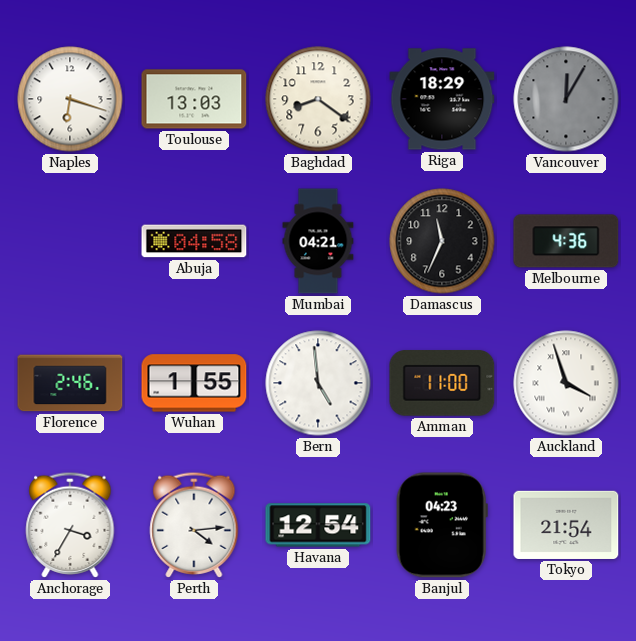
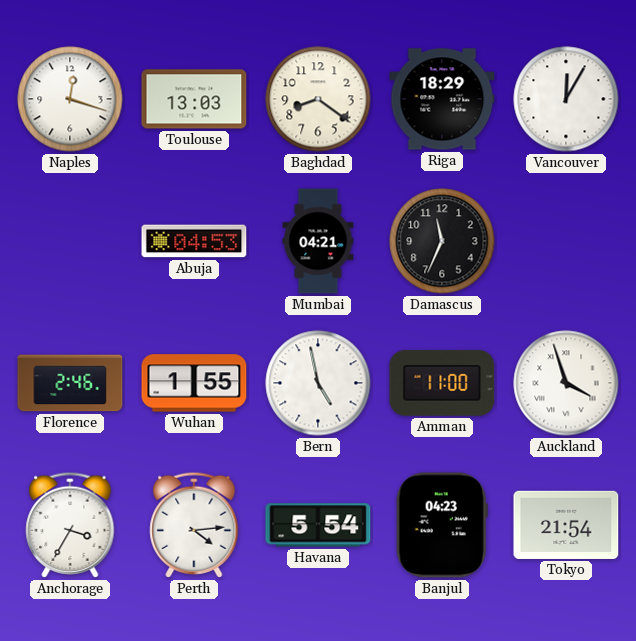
Naples: 6:18 -> 12:18 (70, 99)
Vancouver dial: grey -> white (566, 99)
Abuja: 04:58 -> 04:53 (194, 241)
Melbourne: 4:36 -> none (566, 241)
Bern: 4:59 -> 4:58 (318, 383)
Havana: 12:54 -> 5:54 (318, 525)
